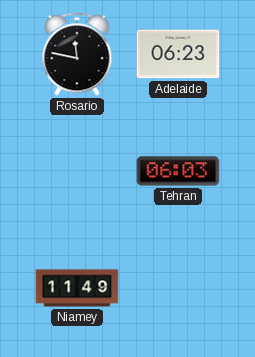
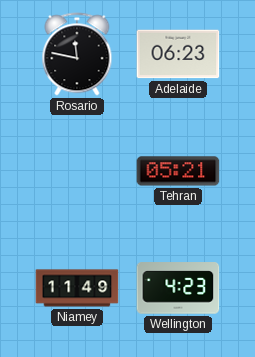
Tehran: 06:03 -> 05:21 (178, 171)
Wellington: none -> 4:23 (178, 288)
